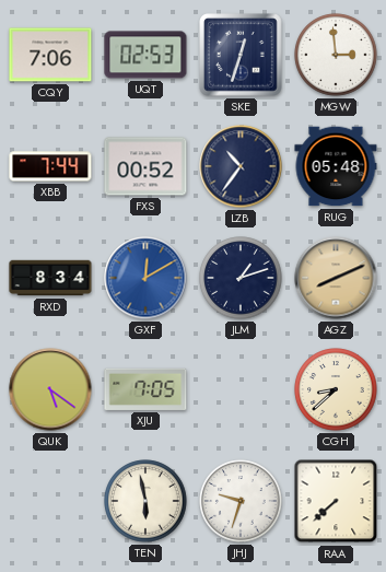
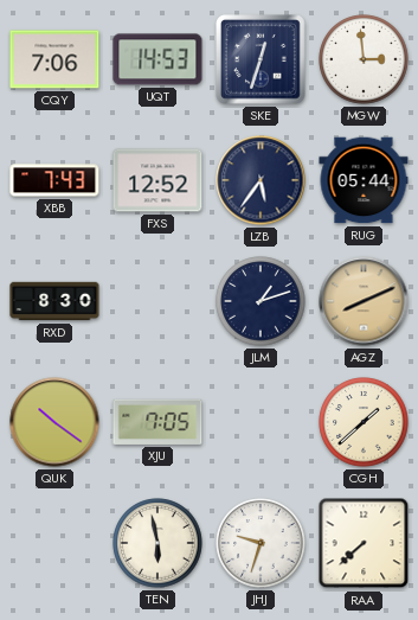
UQT: 02:53 -> 14:53 (157, 59)
XBB: 7:44 -> 7:43 (54, 180)
FXS: 00:52 -> 12:52 (157, 180)
LZB: 10:36 -> 5:36 (261, 180)
RUG: 05:48 -> 05:44 (364, 180)
RXD: 8:34 -> 8:30 (54, 301)
GXF: 12:10 -> none (145, 278)
QUK: 5:21 -> 10:21 (54, 422)
CGH: 8:38 -> 1:38 (364, 422)
